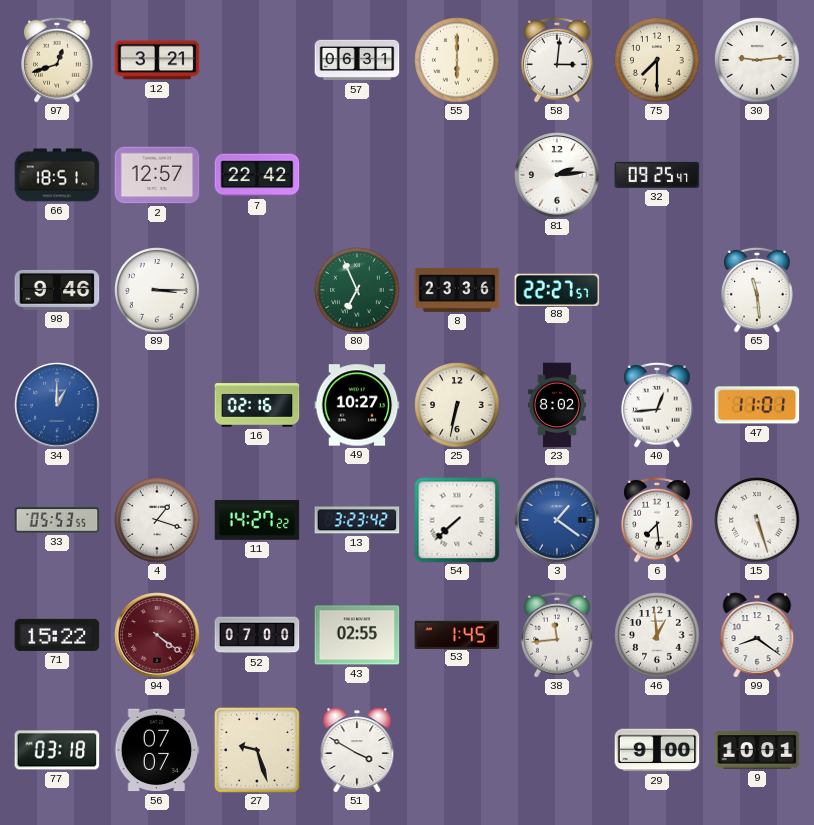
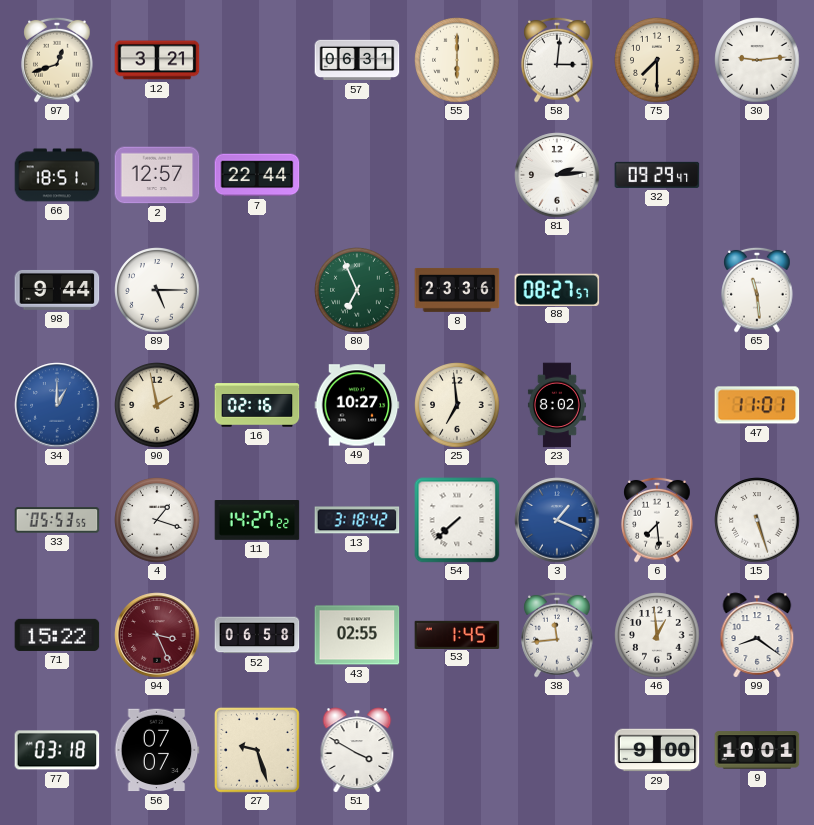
7: 22:42 -> 22:44 (257, 175)
32: 09:25 -> 09:29 (657, 175)
98: 9:46 -> 9:44 (57, 290)
89: 3:15 -> 5:15 (157, 290)
88: 22:27 -> 08:27 (557, 289)
90: none -> 1:58 (157, 405)
25: 6:32 -> 6:59 (457, 405)
40: 12:44 -> none (657, 405)
13: 3:23 -> 3:18 (357, 520)
3: 1:21 -> 1:19 (557, 520)
94: 4:21 -> 3:26 (157, 635)
52: 07:00 -> 06:58 (257, 635)
